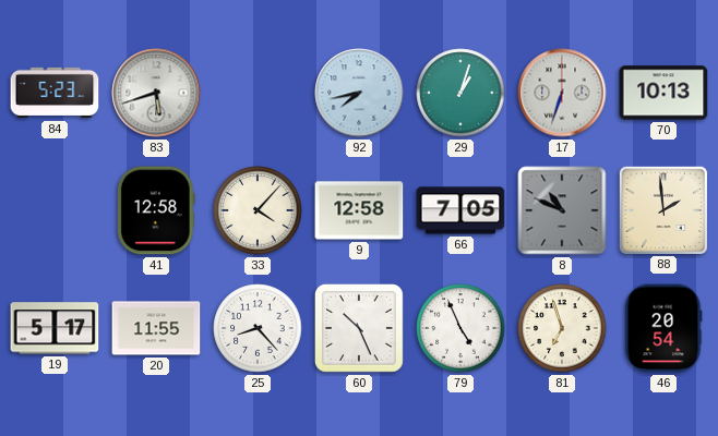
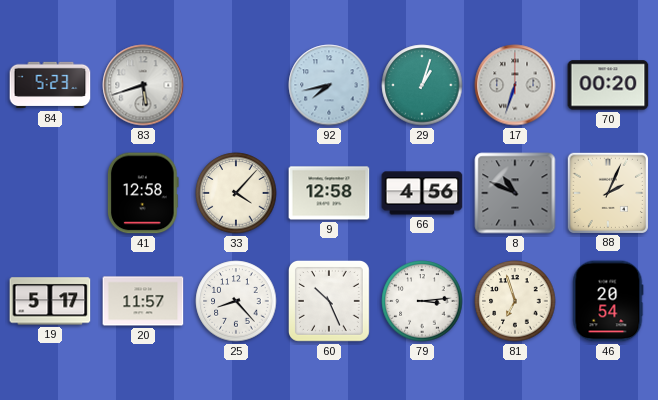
70: 10:13 -> 00:20 (608, 85)
66: 7:05 -> 4:56 (422, 193)
88: 1:59 -> 2:04 (607, 192)
20: 11:55 -> 11:57 (143, 301)
79: 4:56 -> 3:14 (422, 301)
